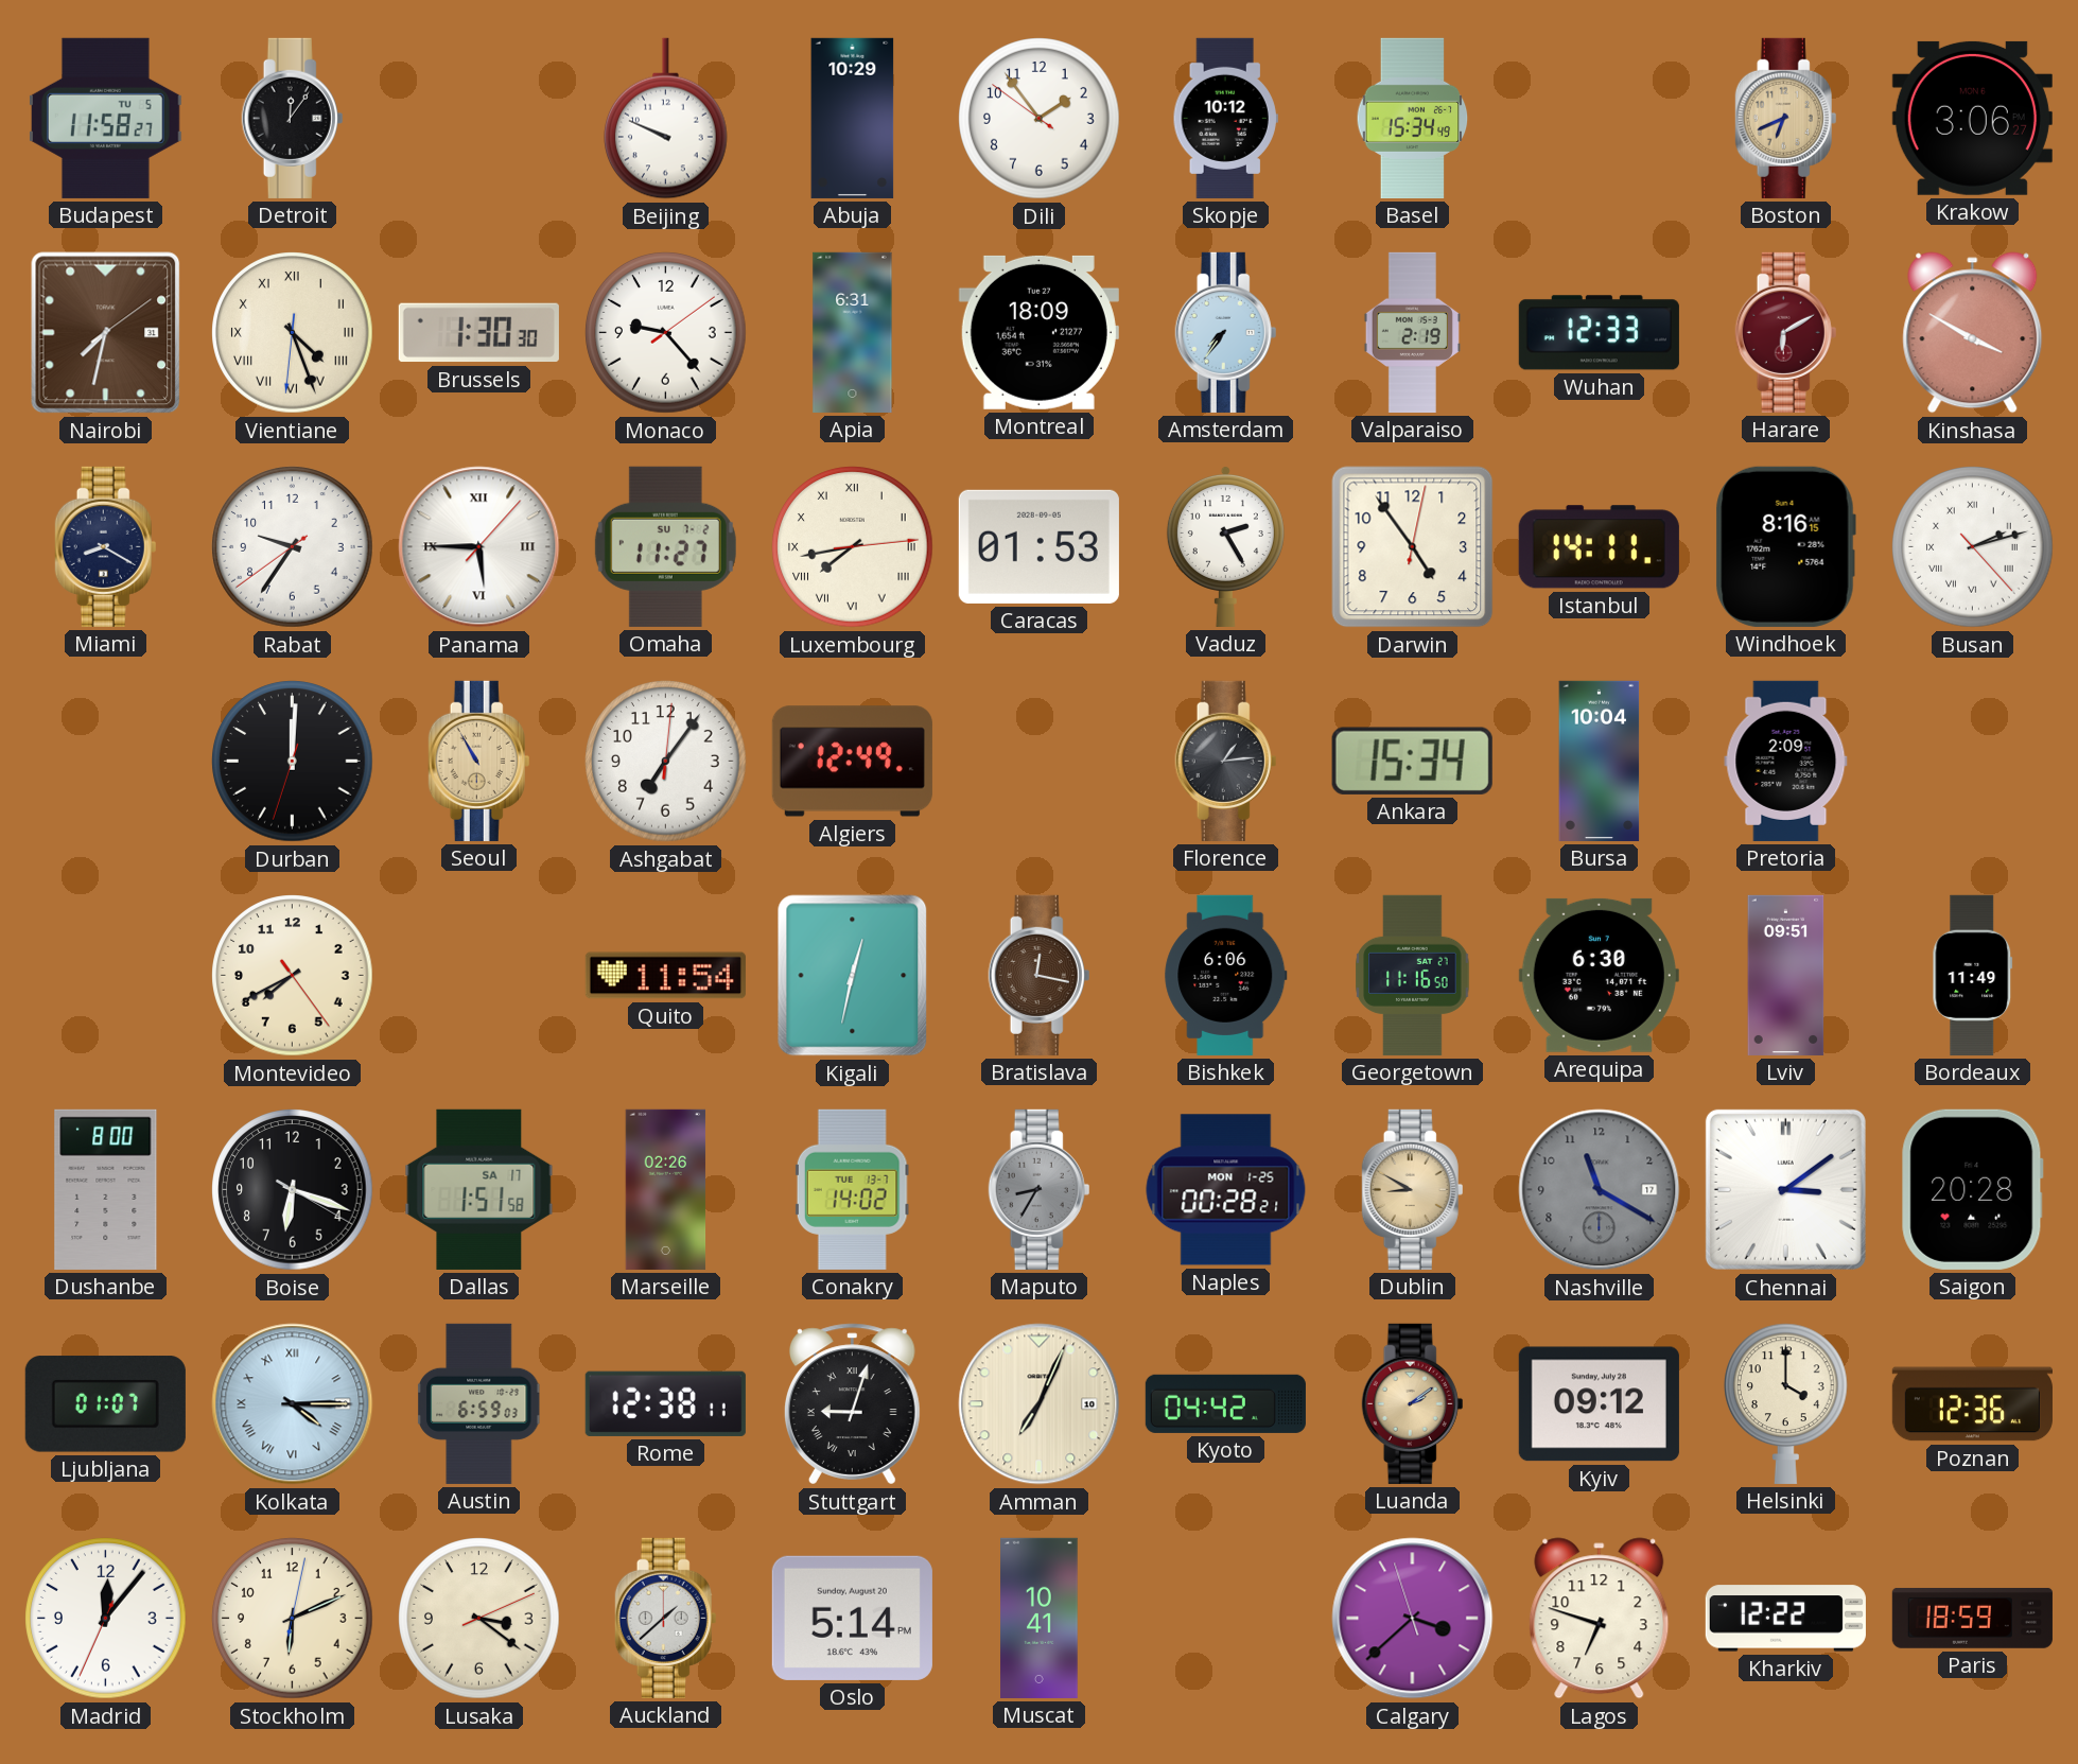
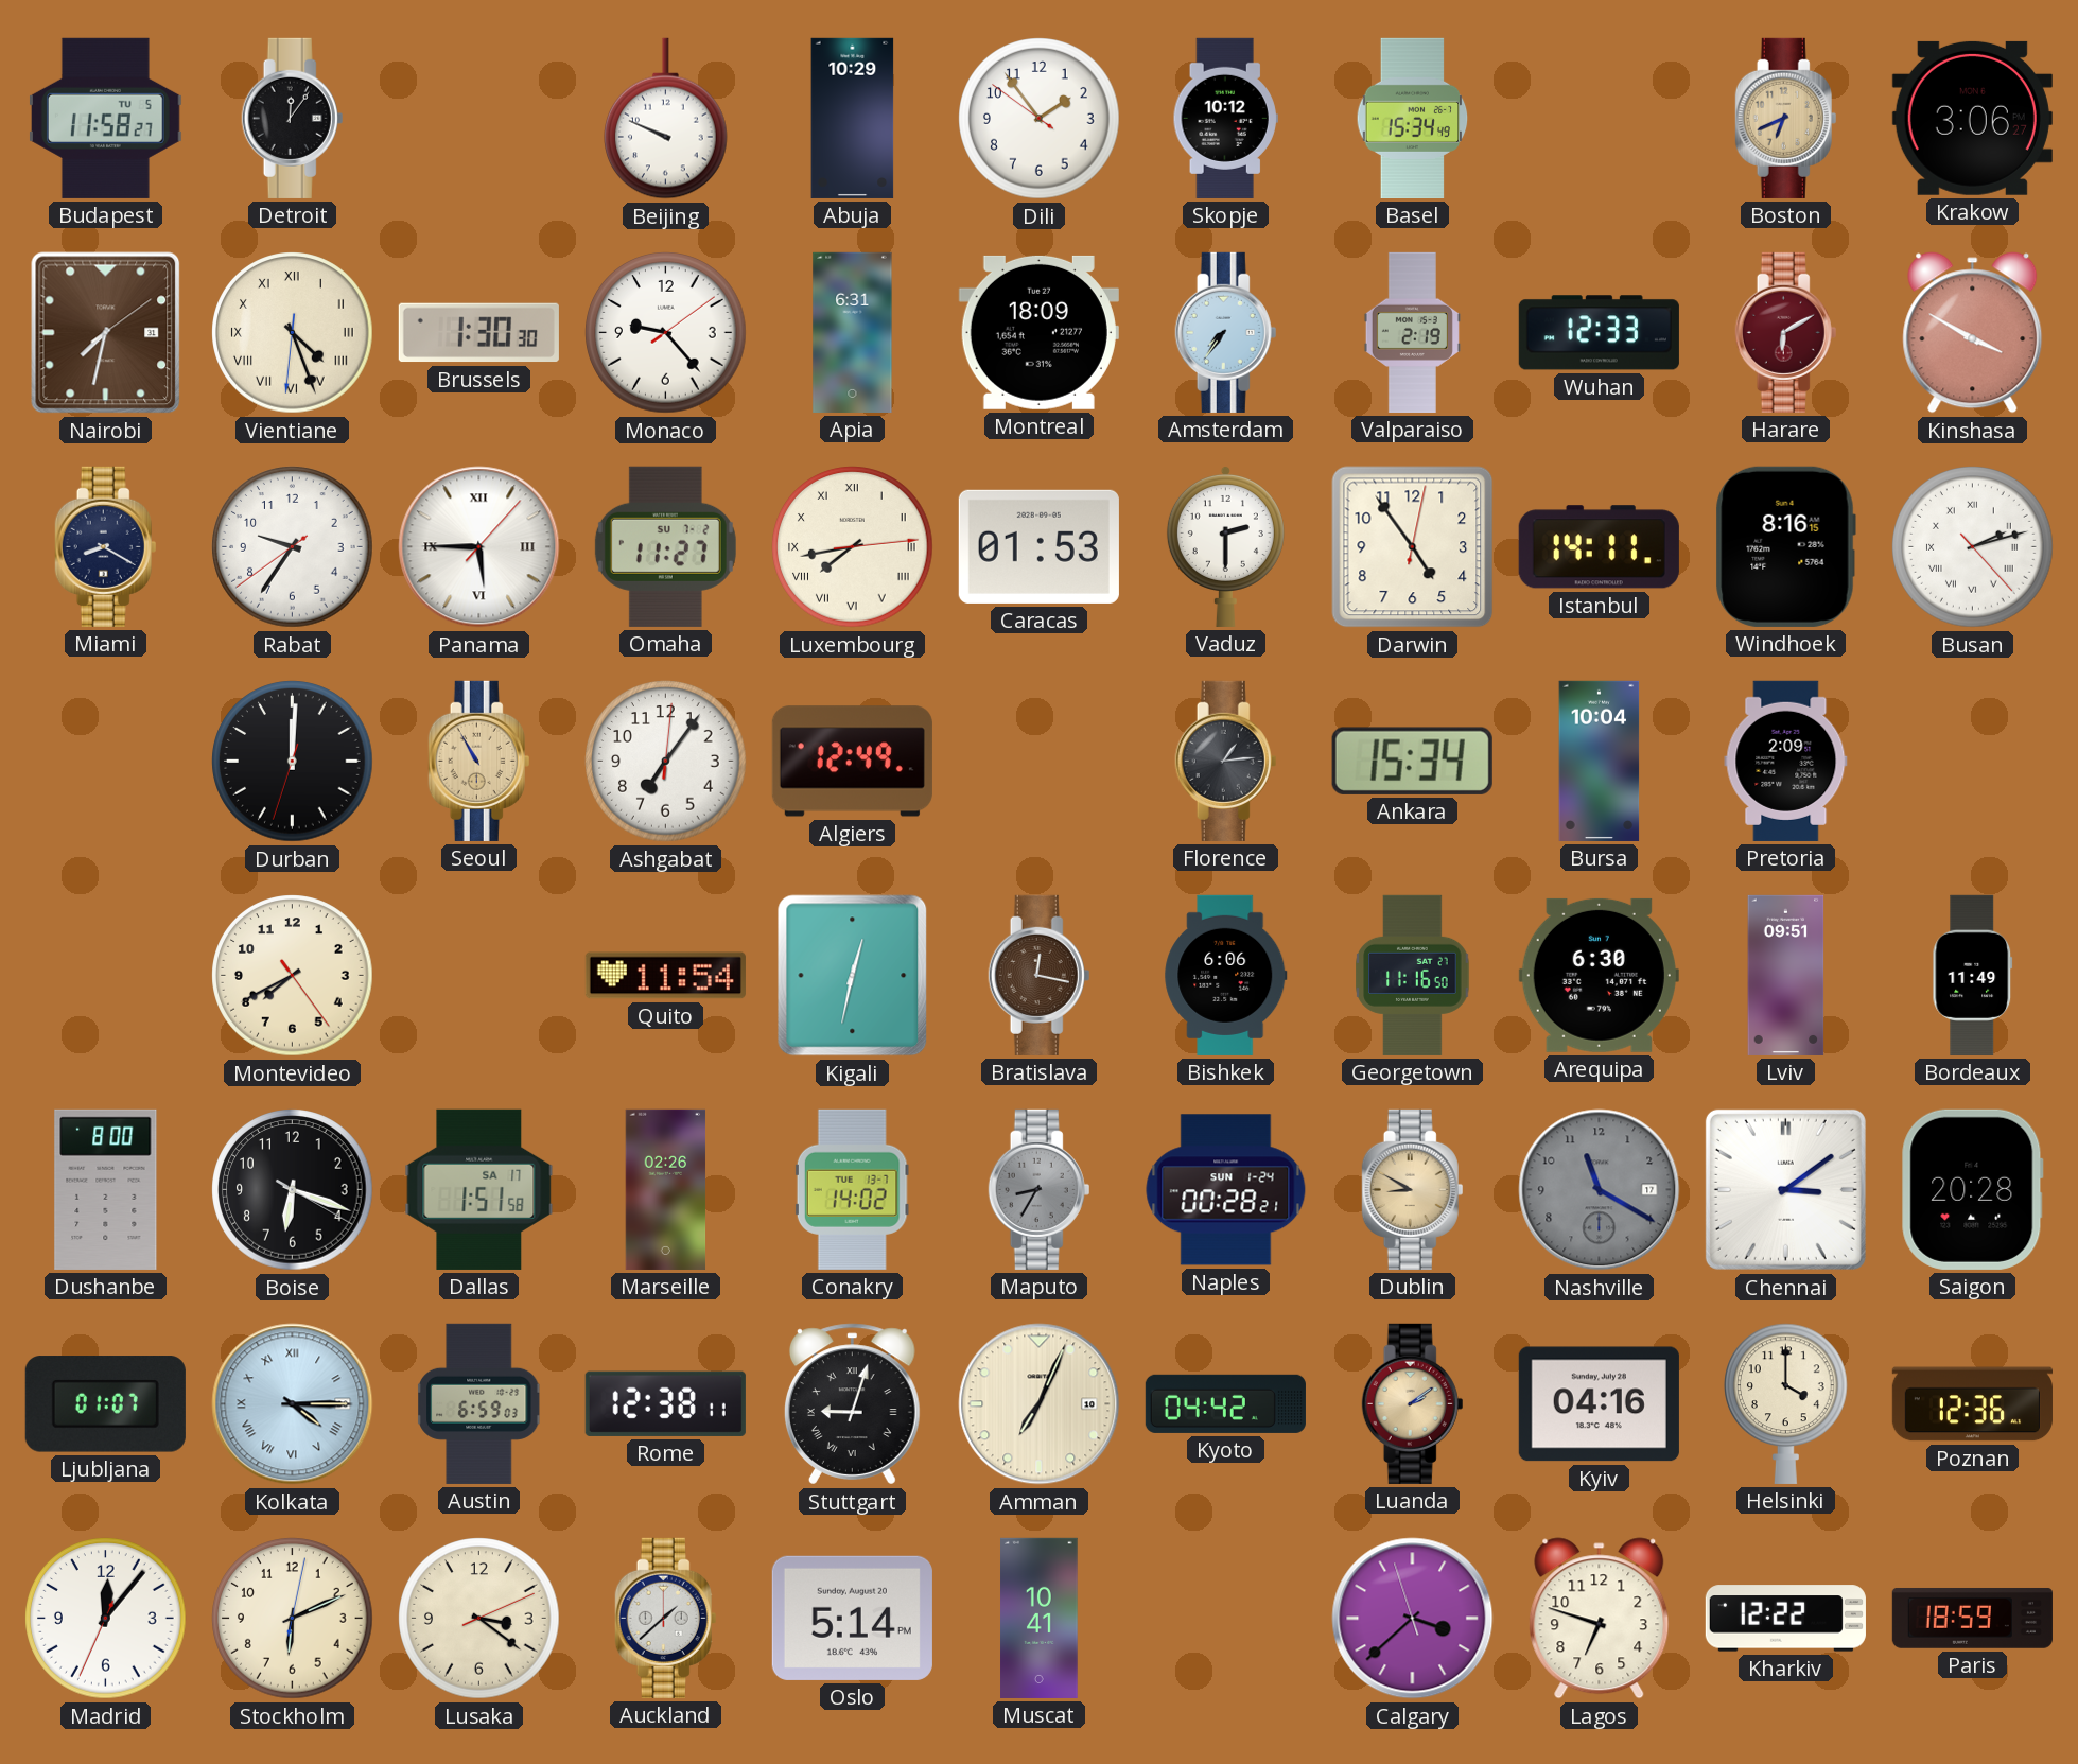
Vaduz: 2:25 -> 2:30 (1225, 546)
Naples date: MON 1-25 -> SUN 1-24 (1226, 1190)
Kyiv: 09:12 -> 04:16 (1599, 1404)
